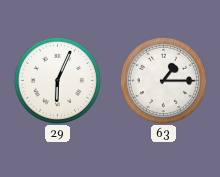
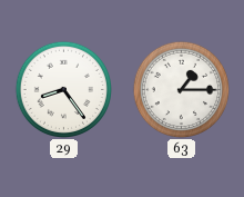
29: 6:04 -> 8:24 (63, 89)
